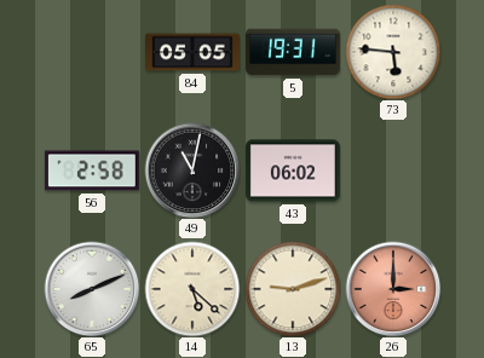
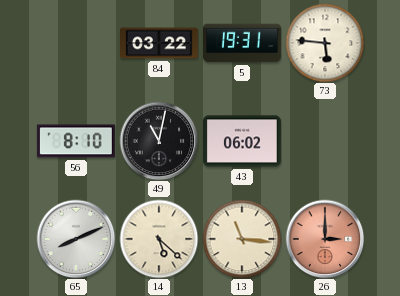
84: 05:05 -> 03:22 (160, 43)
56: 2:58 -> 8:10 (76, 141)
13: 9:12 -> 11:16 (242, 239)
